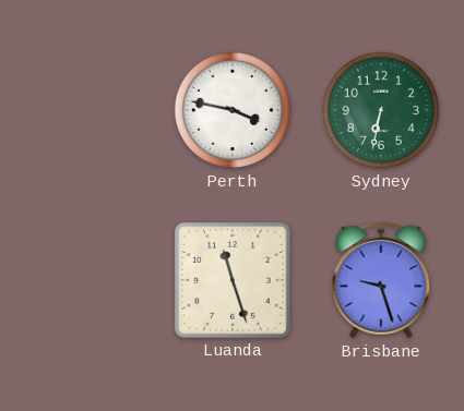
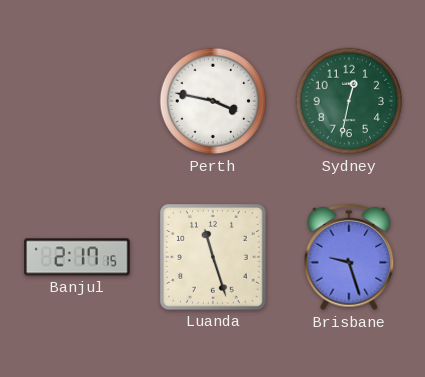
Sydney: 6:32 -> 12:32 (349, 101)
Banjul: none -> 2:17 (77, 257)
